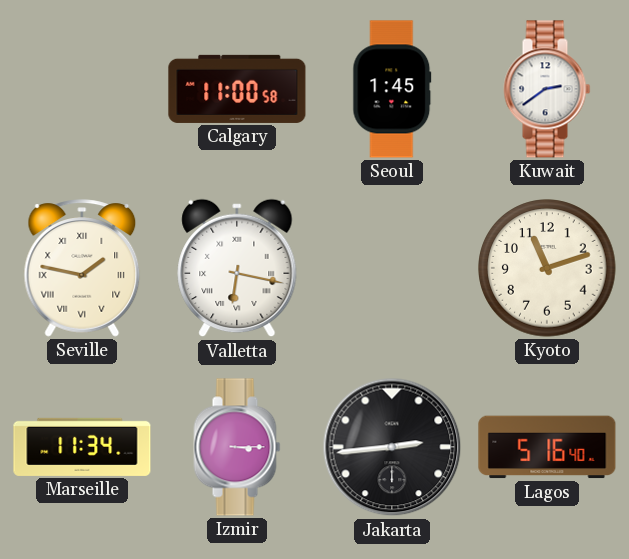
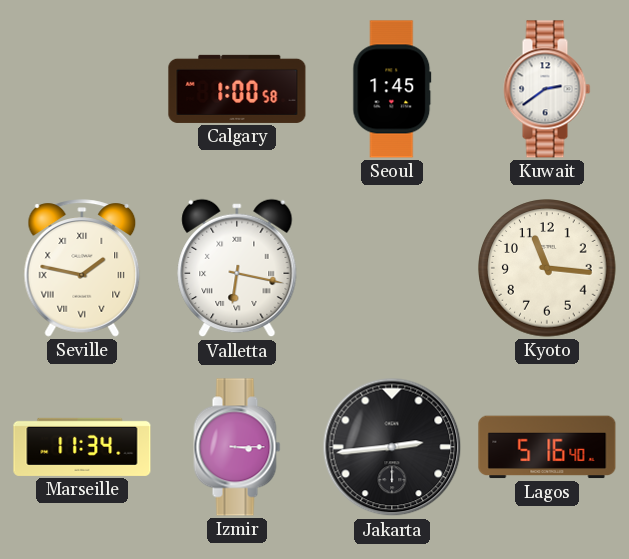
Calgary: 11:00 -> 1:00 (237, 89)
Kyoto: 11:12 -> 11:16 (547, 268)
